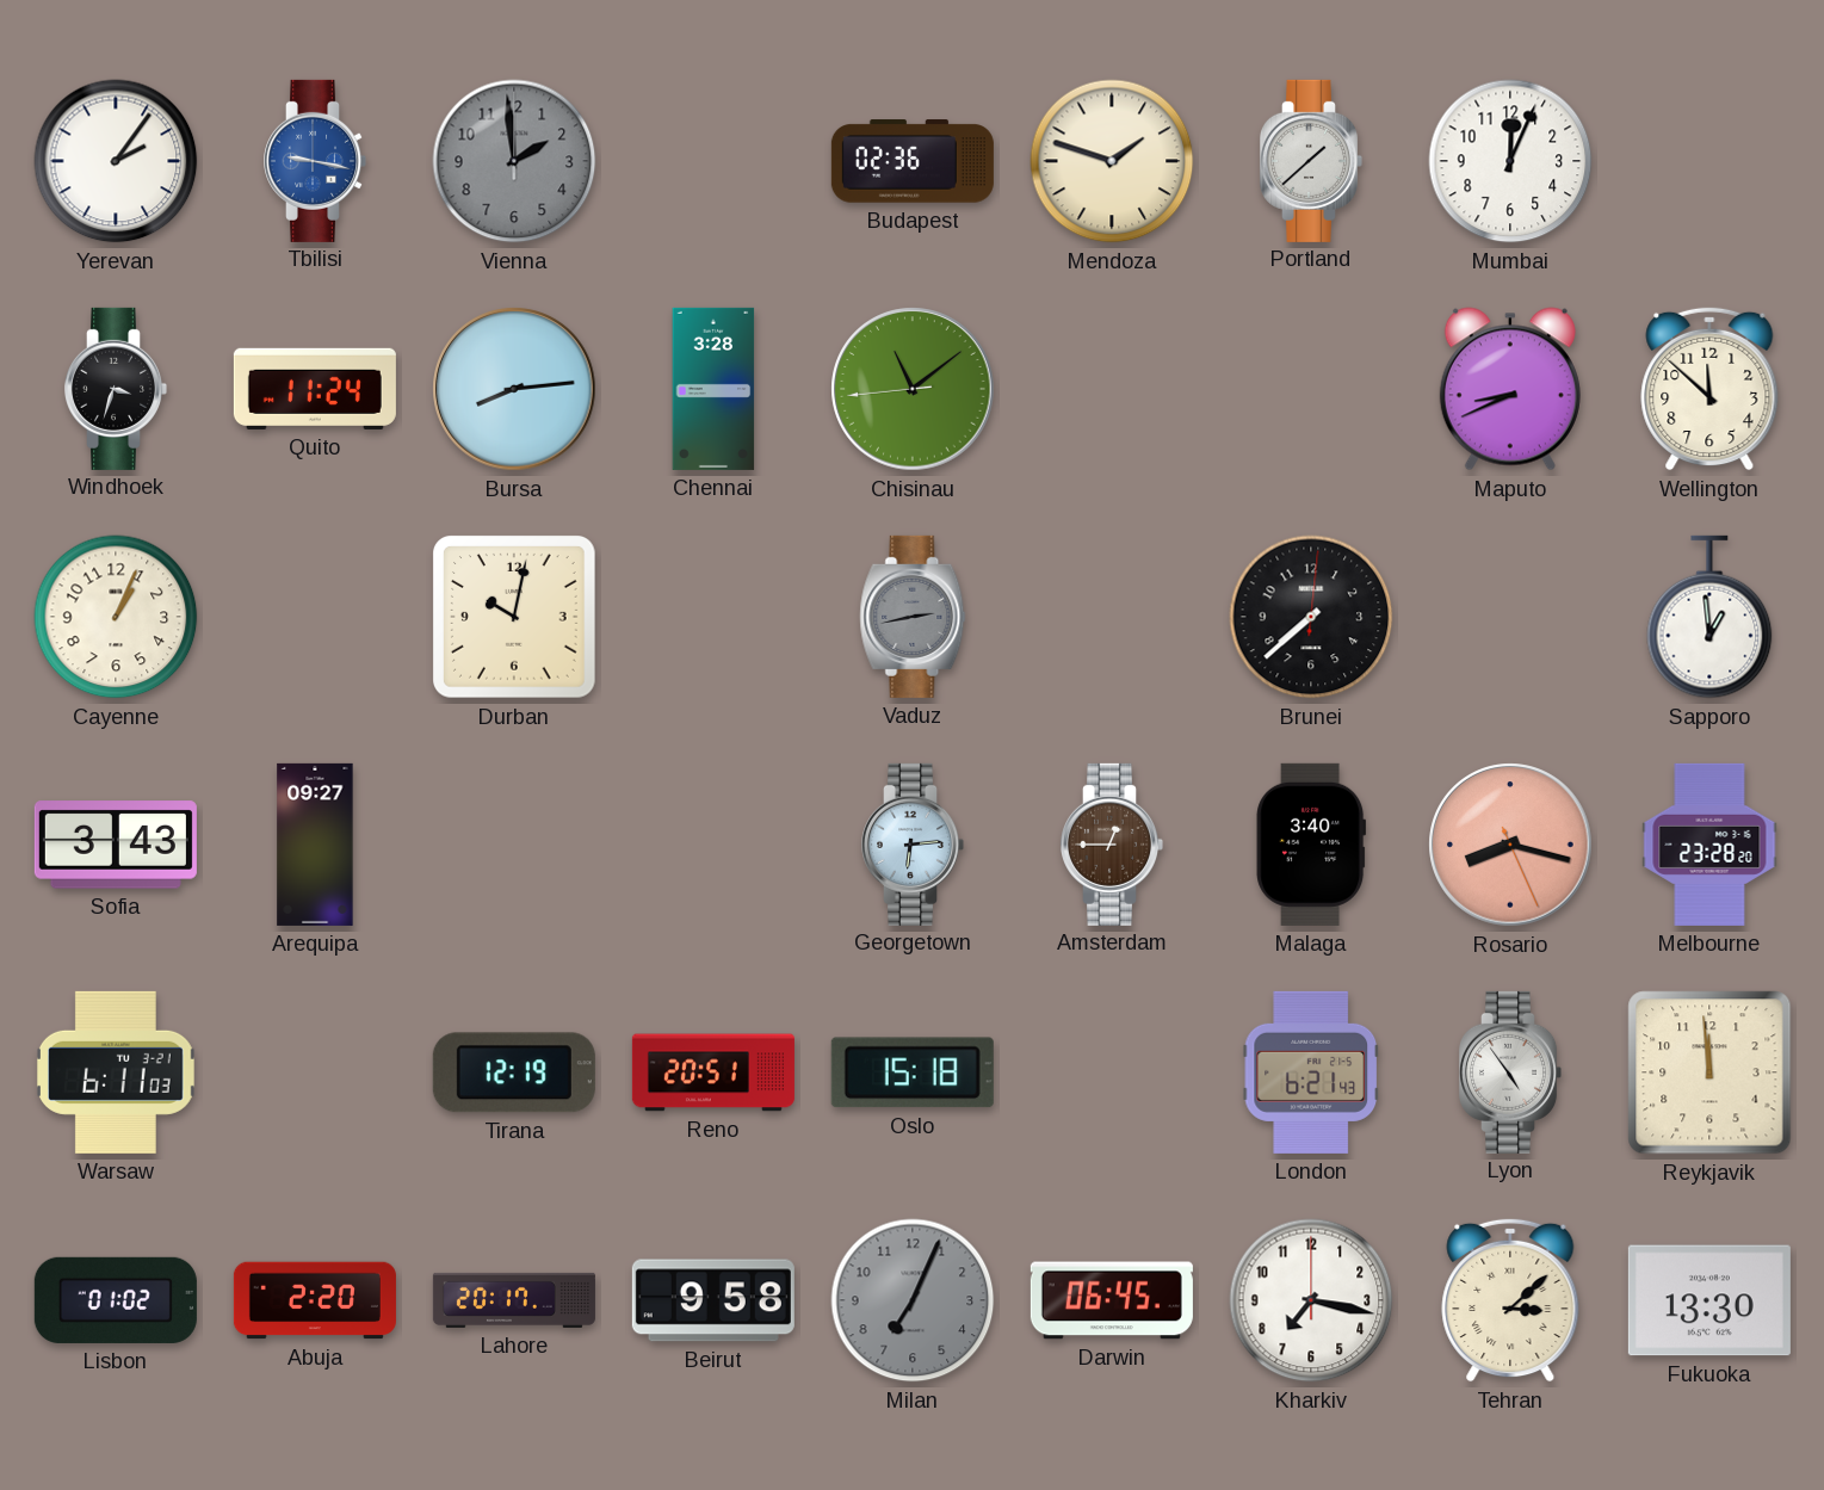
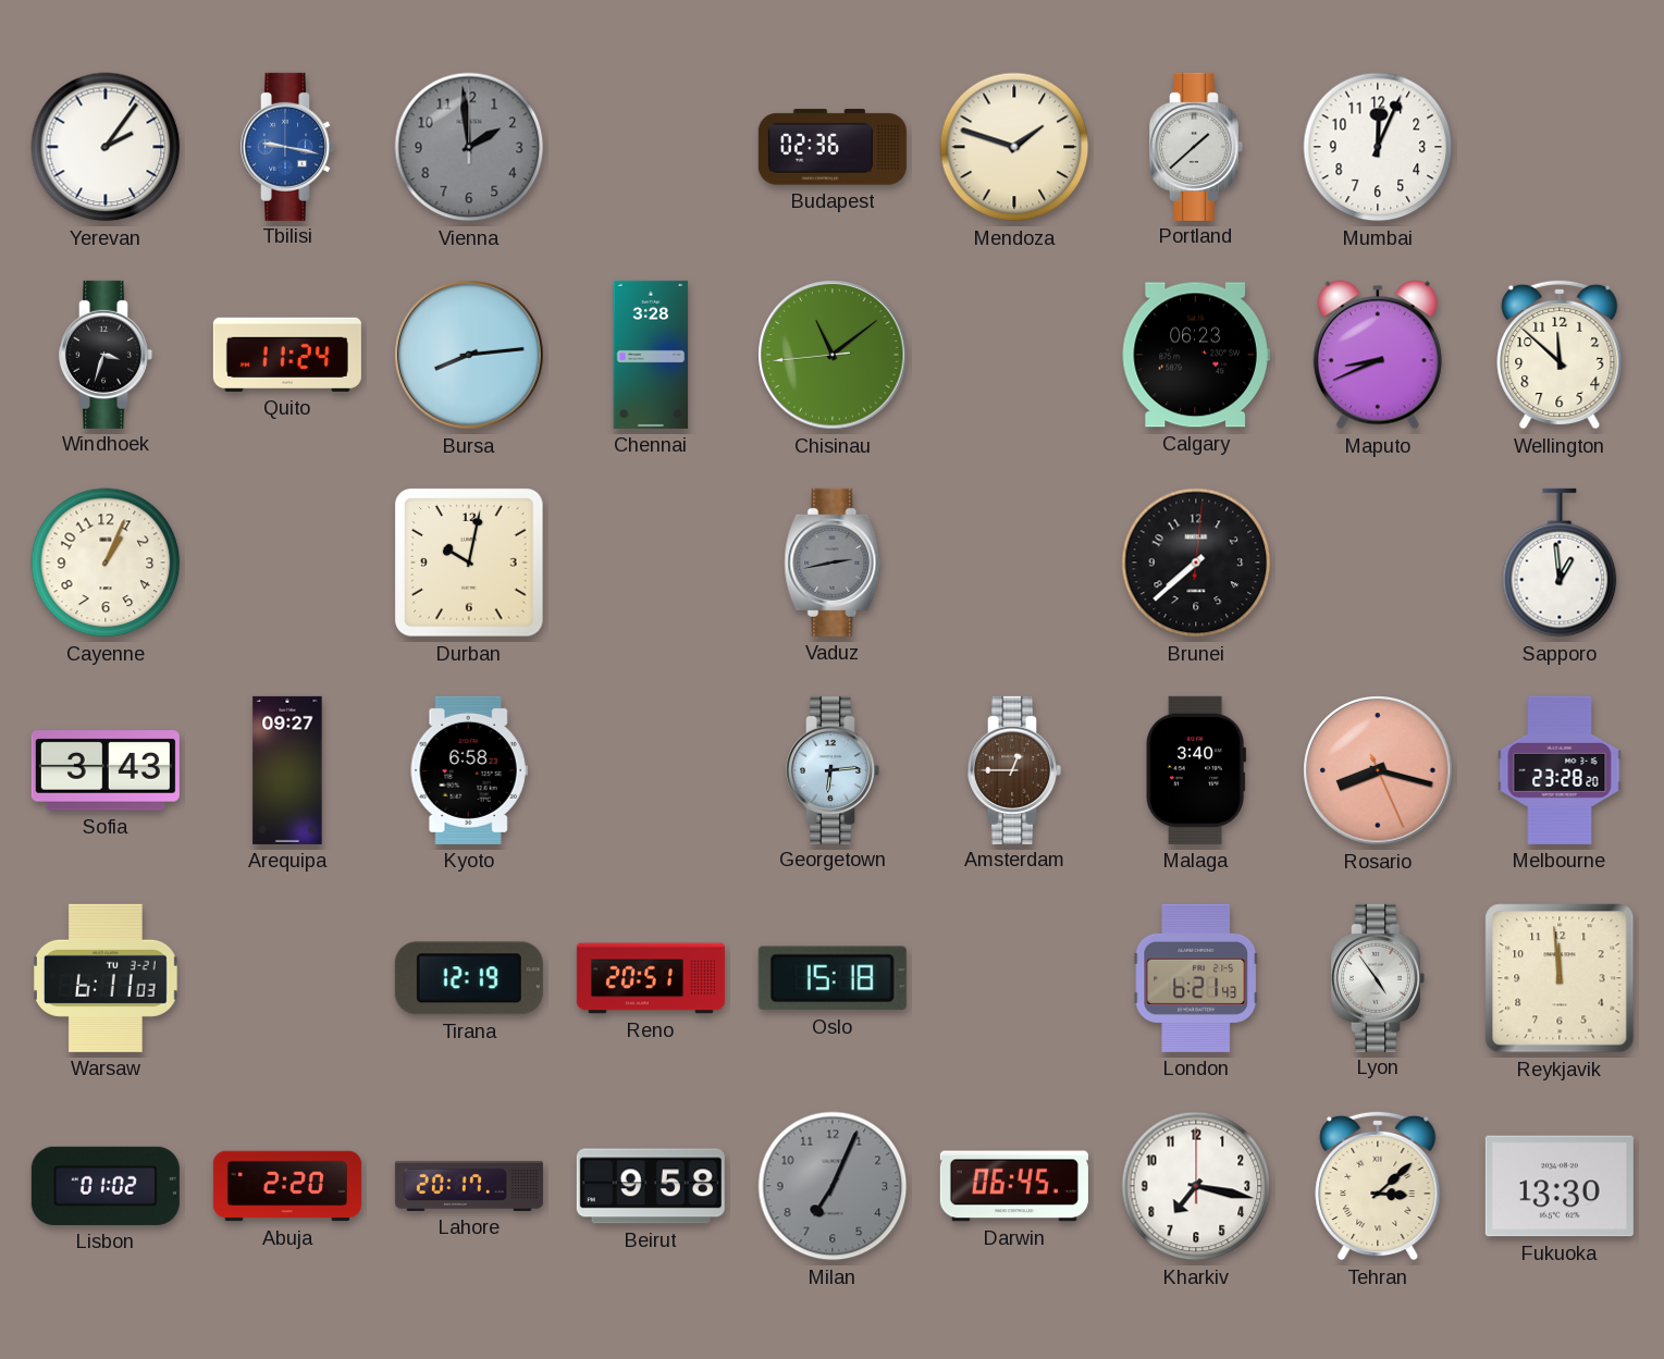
Calgary: none -> 06:23 (1196, 355)
Kyoto: none -> 6:58 (469, 770)
